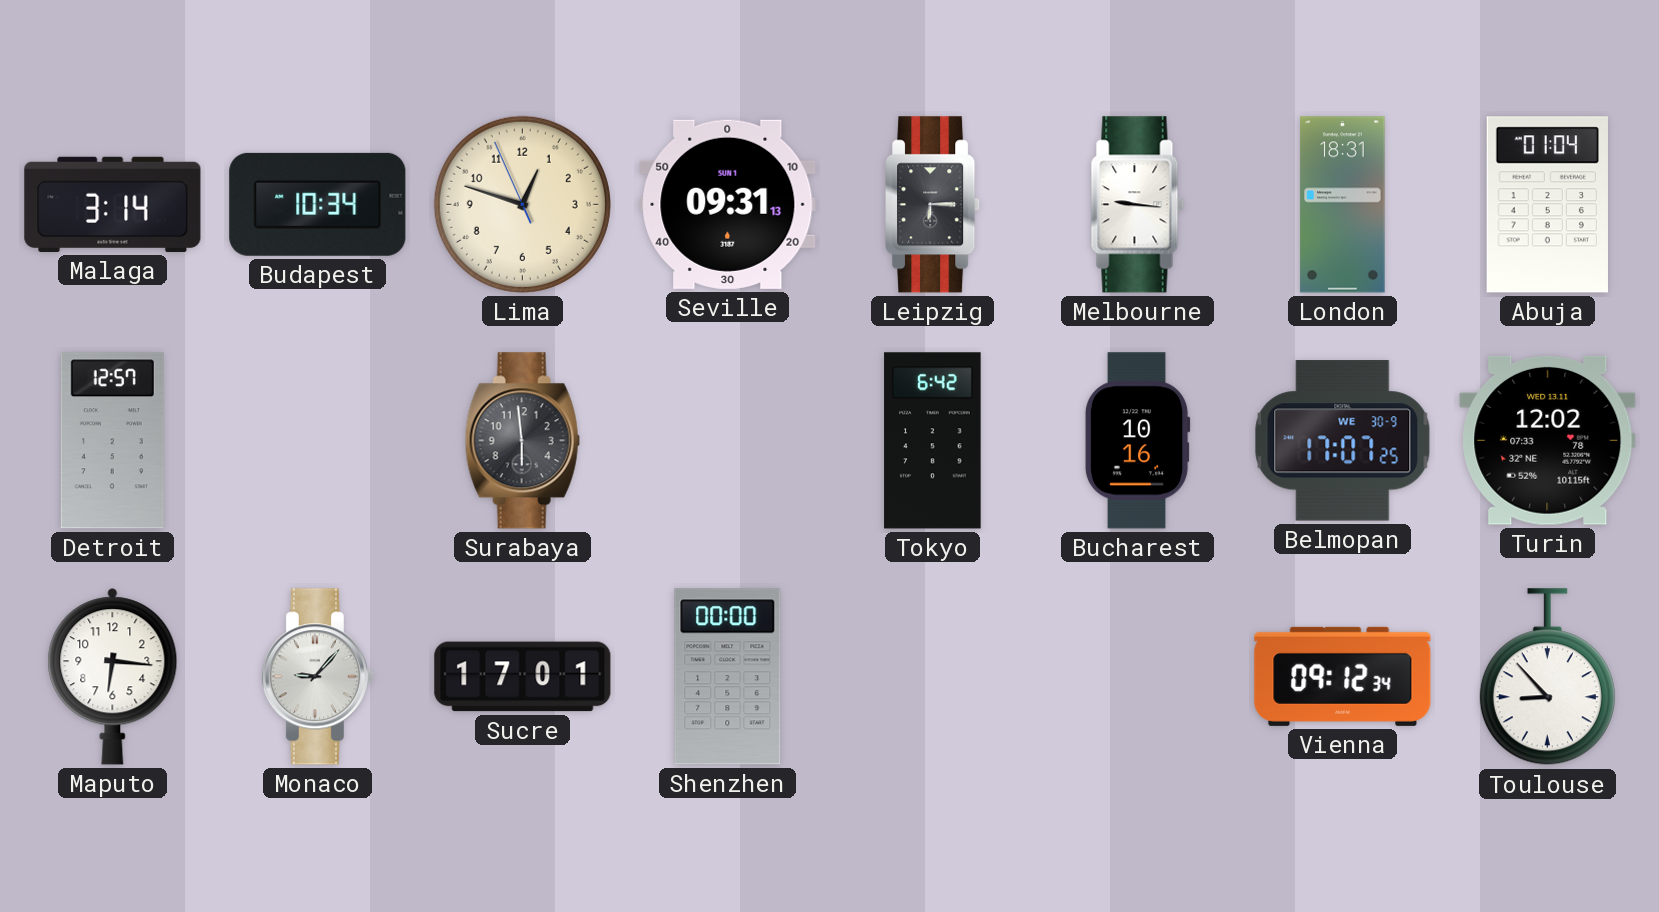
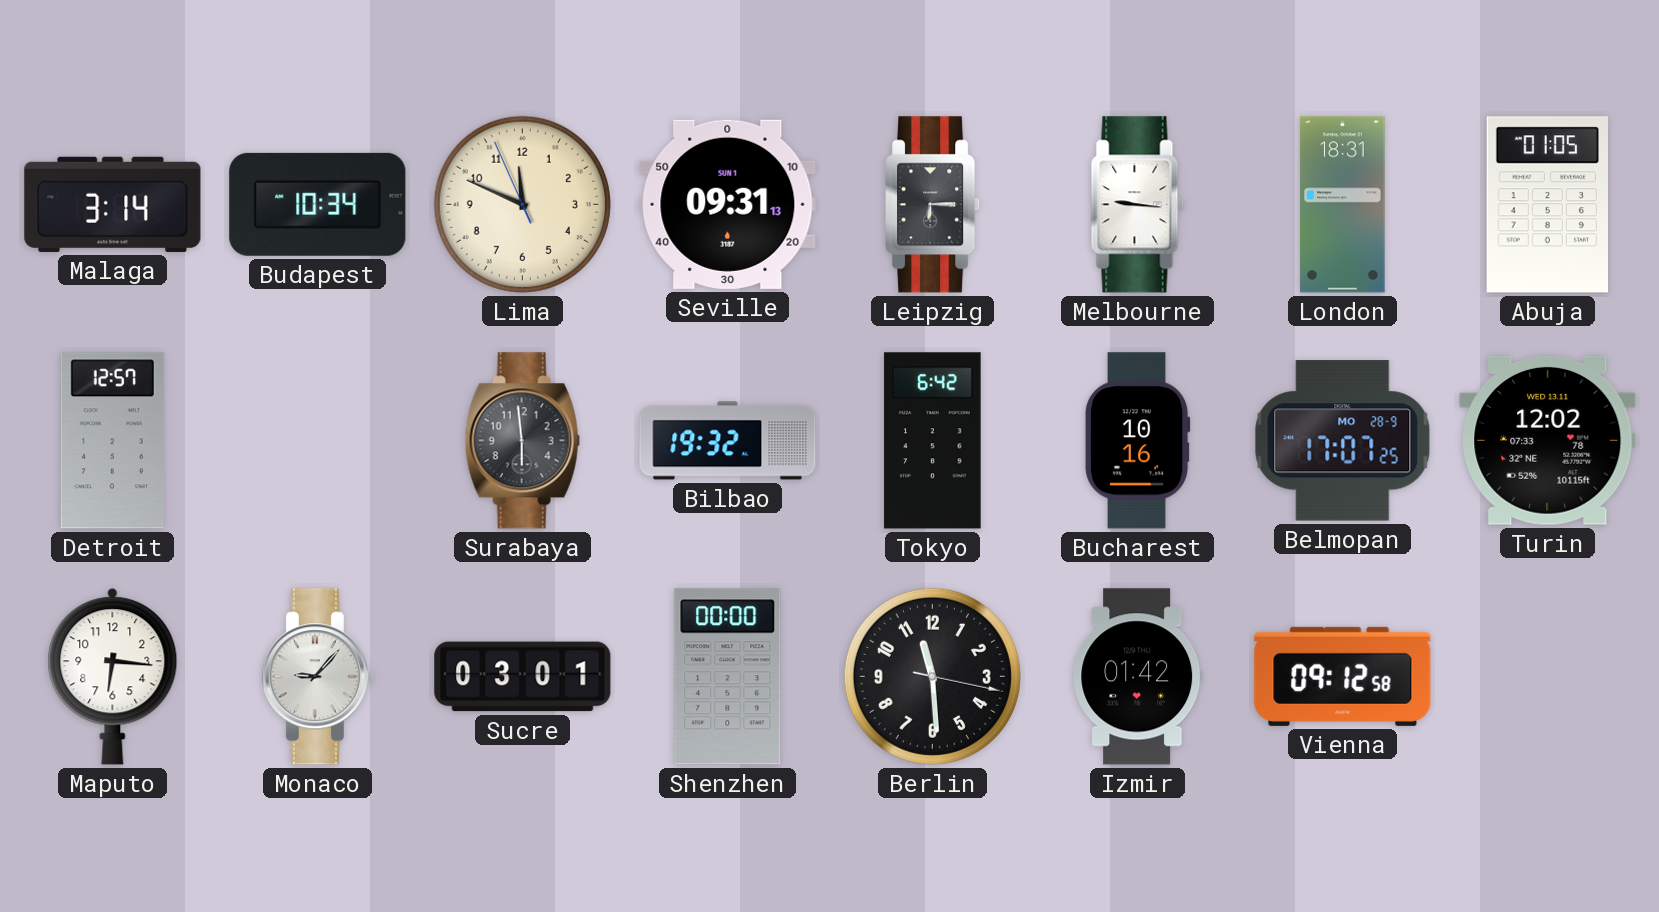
Lima: 12:47 -> 11:48 (522, 204)
Abuja: 01:04 -> 01:05 (1547, 205)
Bilbao: none -> 19:32 (728, 441)
Belmopan date: WE 30-9 -> MO 28-9 (1343, 441)
Sucre: 17:01 -> 03:01 (523, 677)
Berlin: none -> 11:29 (932, 676)
Izmir: none -> 01:42 (1138, 677)
Vienna: 09:12:34 -> 09:12:58 (1343, 676)
Toulouse: 8:53 -> none (1547, 677)
